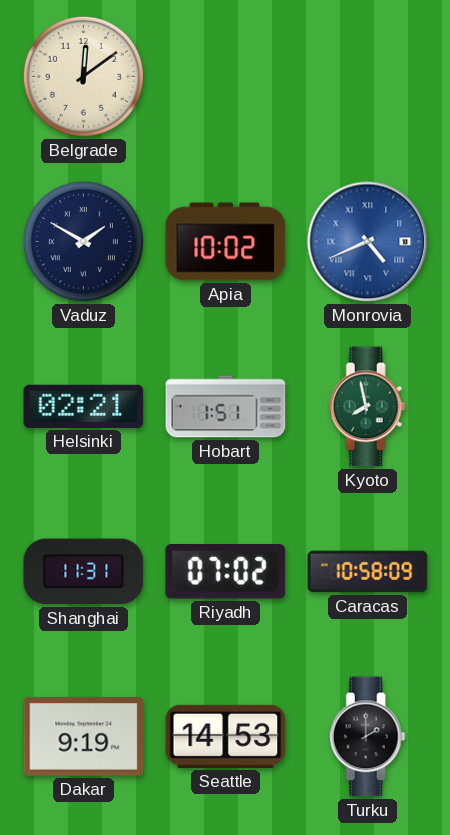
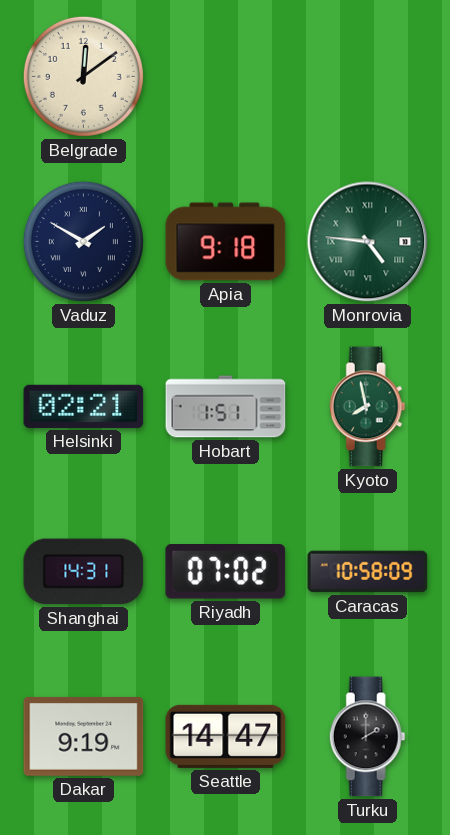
Apia: 10:02 -> 9:18 (226, 242)
Monrovia: 4:41 -> 4:46 (368, 242)
Monrovia dial: blue -> green (368, 242)
Shanghai: 11:31 -> 14:31 (84, 572)
Seattle: 14:53 -> 14:47 (226, 736)
